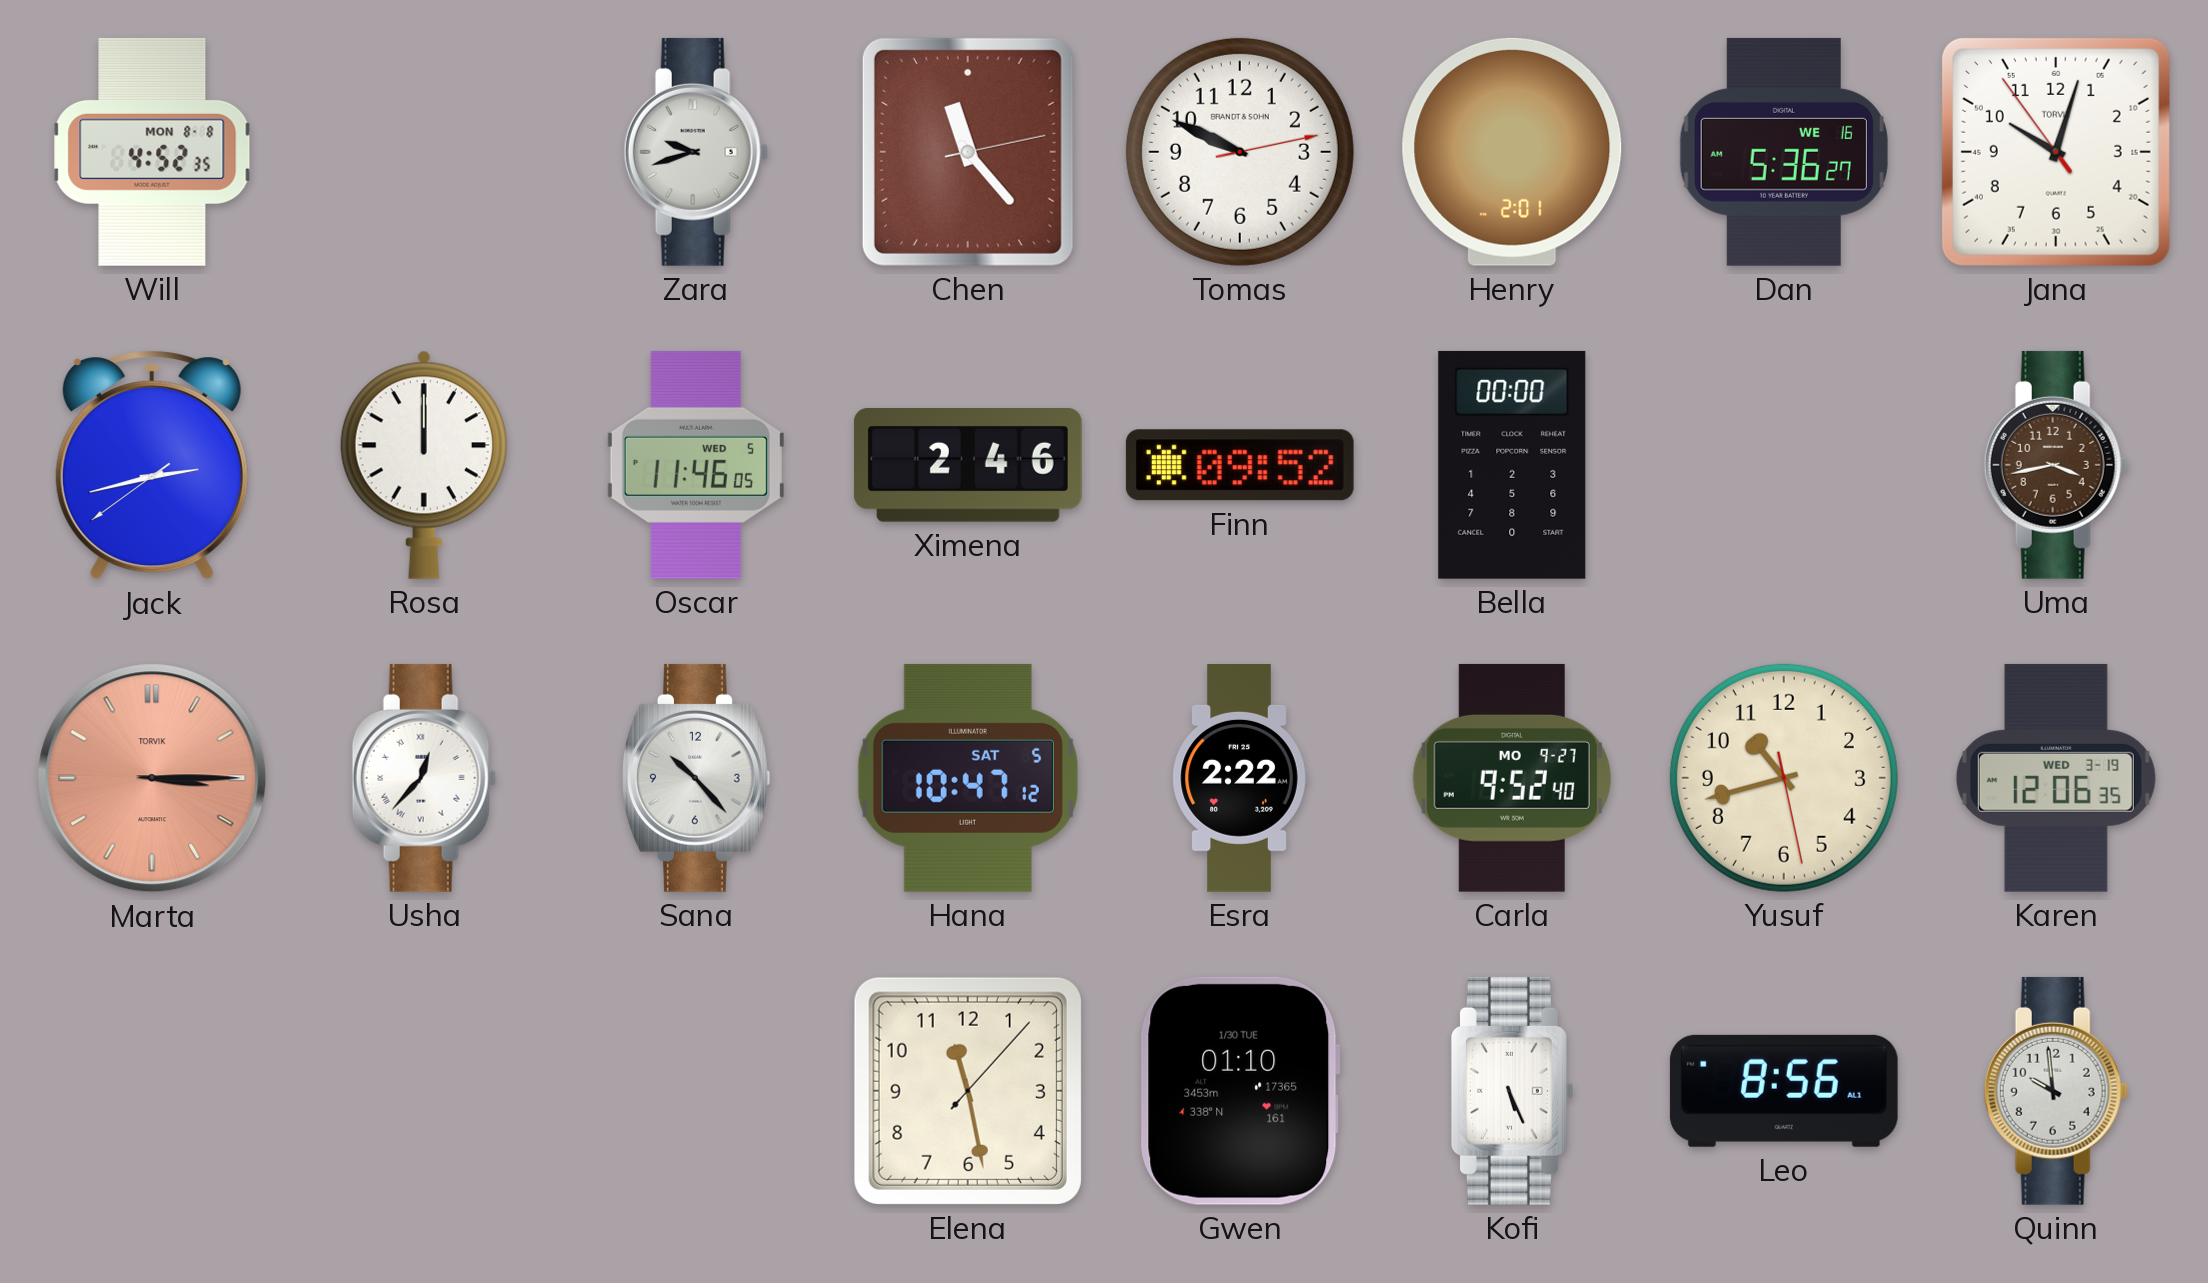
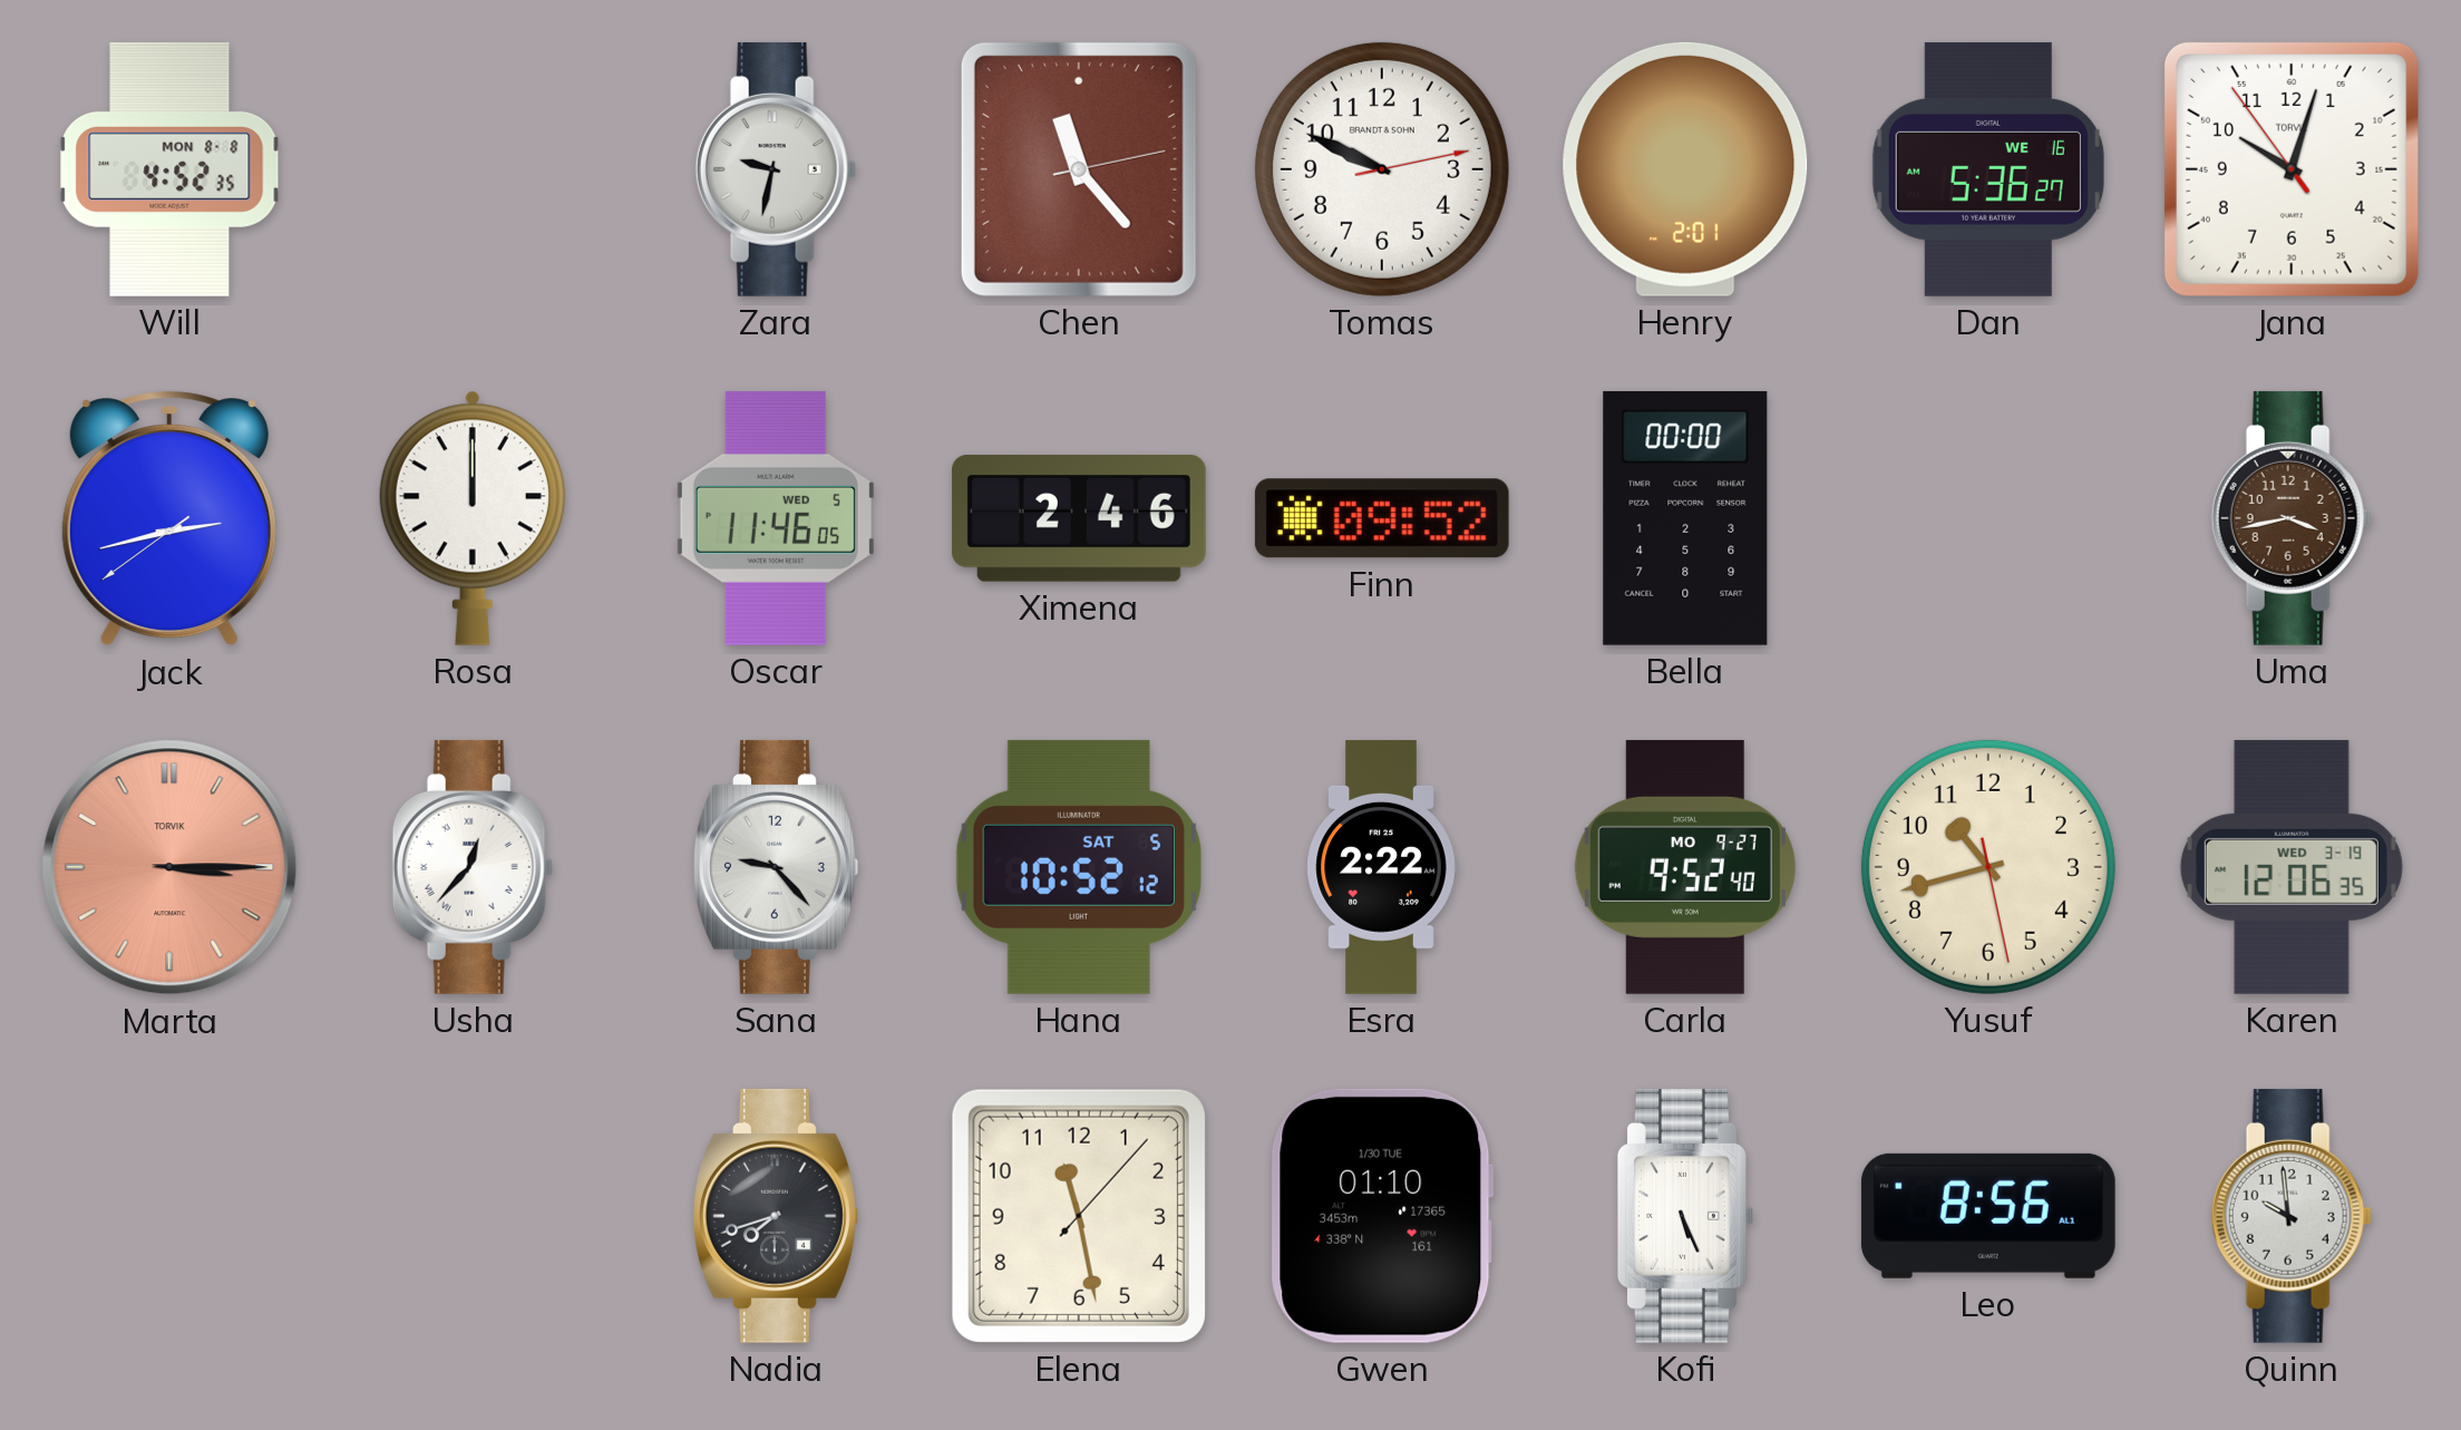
Zara: 9:42 -> 9:32 (776, 169)
Sana: 10:23 -> 9:23 (776, 867)
Hana: 10:47 -> 10:52 (1079, 867)
Nadia: none -> 7:42 (776, 1216)
